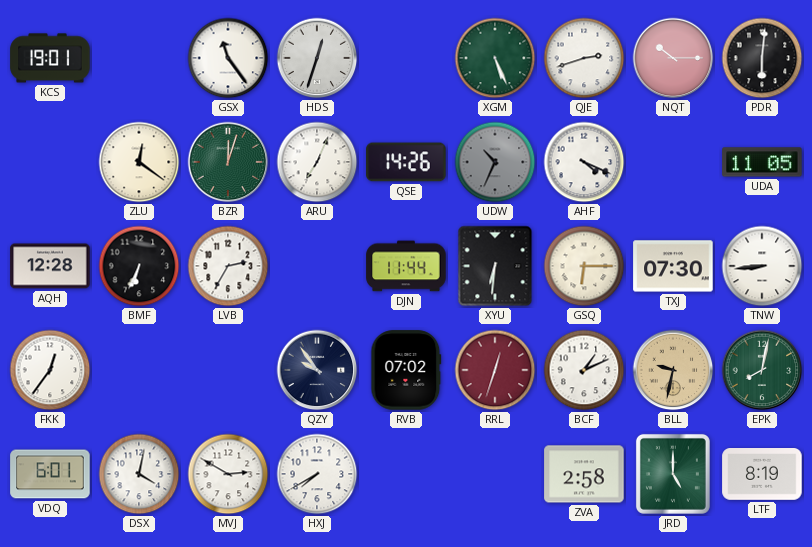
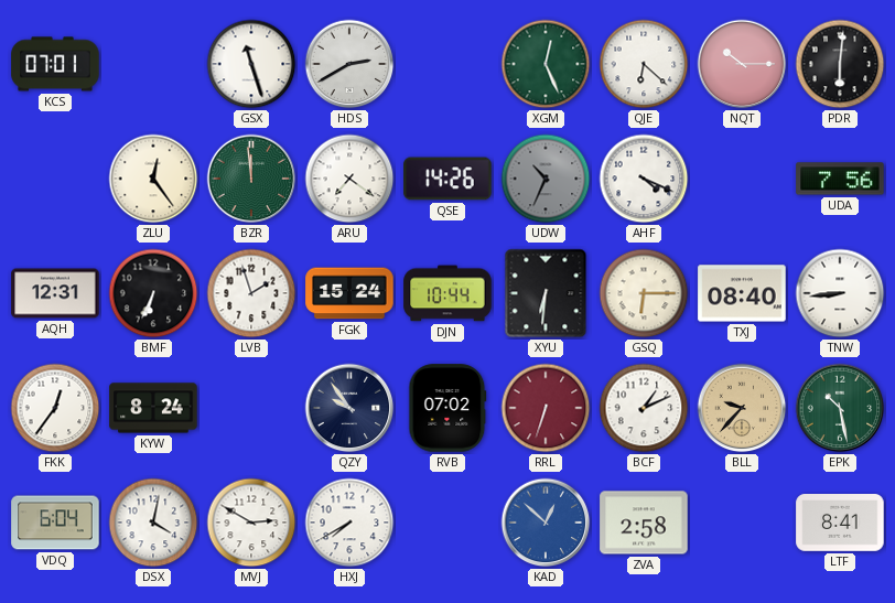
KCS: 19:01 -> 07:01 (55, 64)
GSX: 11:24 -> 11:27 (251, 64)
HDS: 12:33 -> 2:40 (349, 64)
XGM: 5:26 -> 12:26 (546, 64)
QJE: 2:42 -> 6:22 (644, 64)
ZLU: 12:21 -> 12:24 (153, 179)
BZR: 12:03 -> 11:59 (251, 179)
ARU: 7:04 -> 7:21 (349, 179)
UDA: 11:05 -> 7:56 (840, 179)
AQH: 12:28 -> 12:31 (55, 293)
LVB: 2:35 -> 1:57 (251, 293)
FGK: none -> 15:24 (349, 293)
DJN: 11:44 -> 10:44 (447, 293)
TXJ: 07:30 -> 08:40 (742, 293)
KYW: none -> 8:24 (153, 408)
RRL: 12:33 -> 6:33 (546, 408)
BLL: 9:32 -> 9:37 (742, 408)
EPK: 8:02 -> 10:28 (840, 408)
VDQ: 6:01 -> 6:04 (55, 523)
KAD: none -> 12:52 (546, 523)
JRD: 5:00 -> none (673, 474)
LTF: 8:19 -> 8:41 (840, 524)
